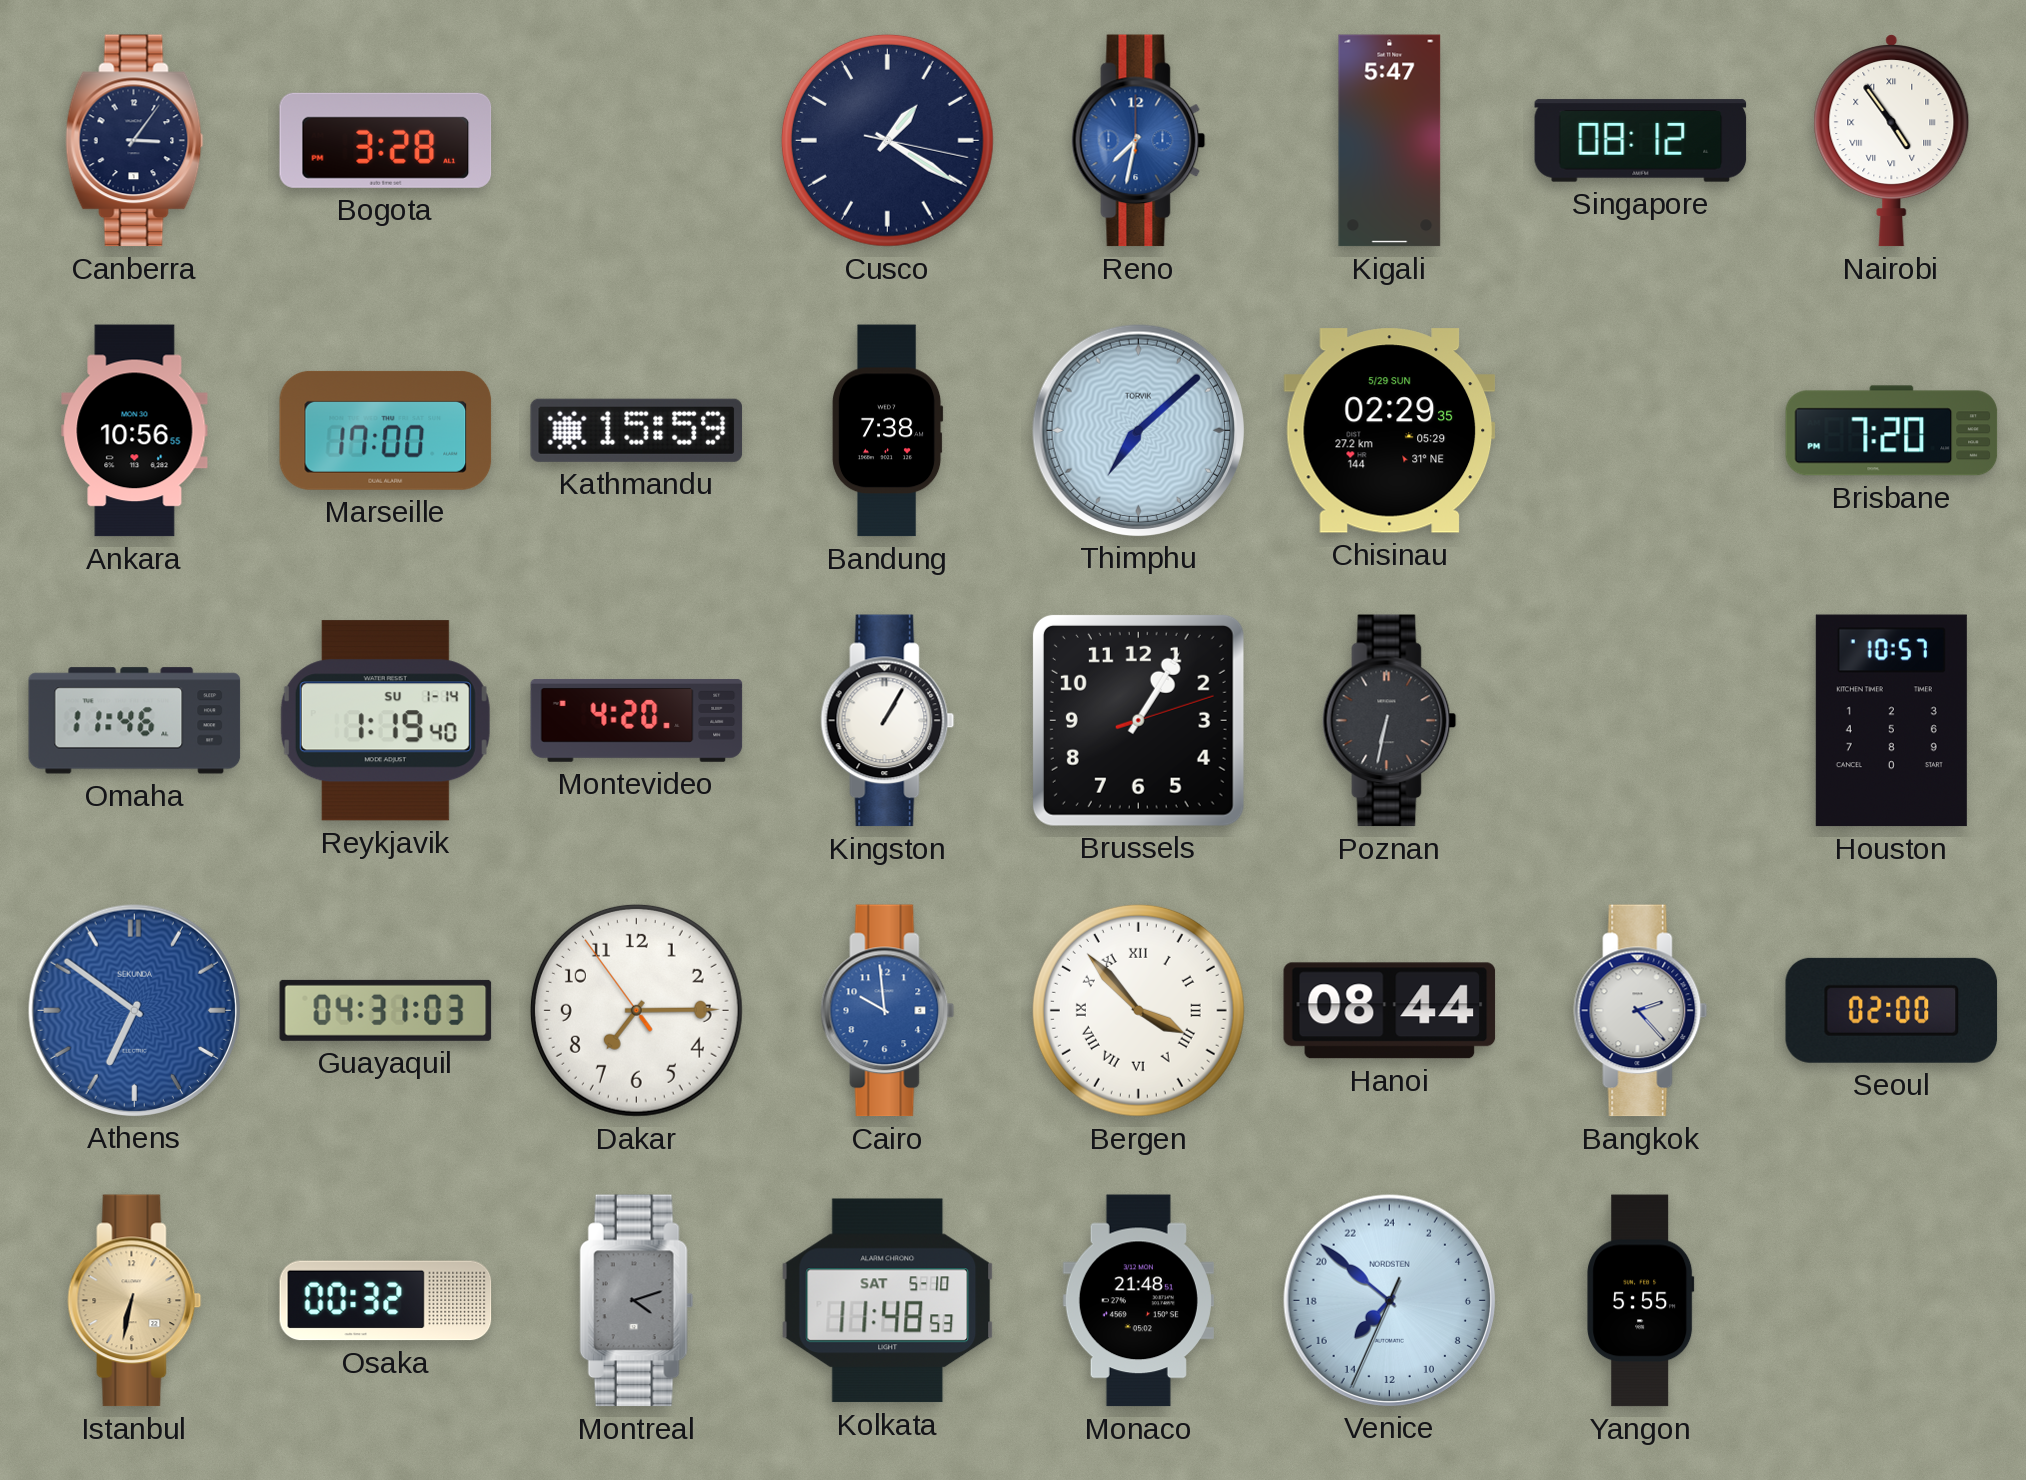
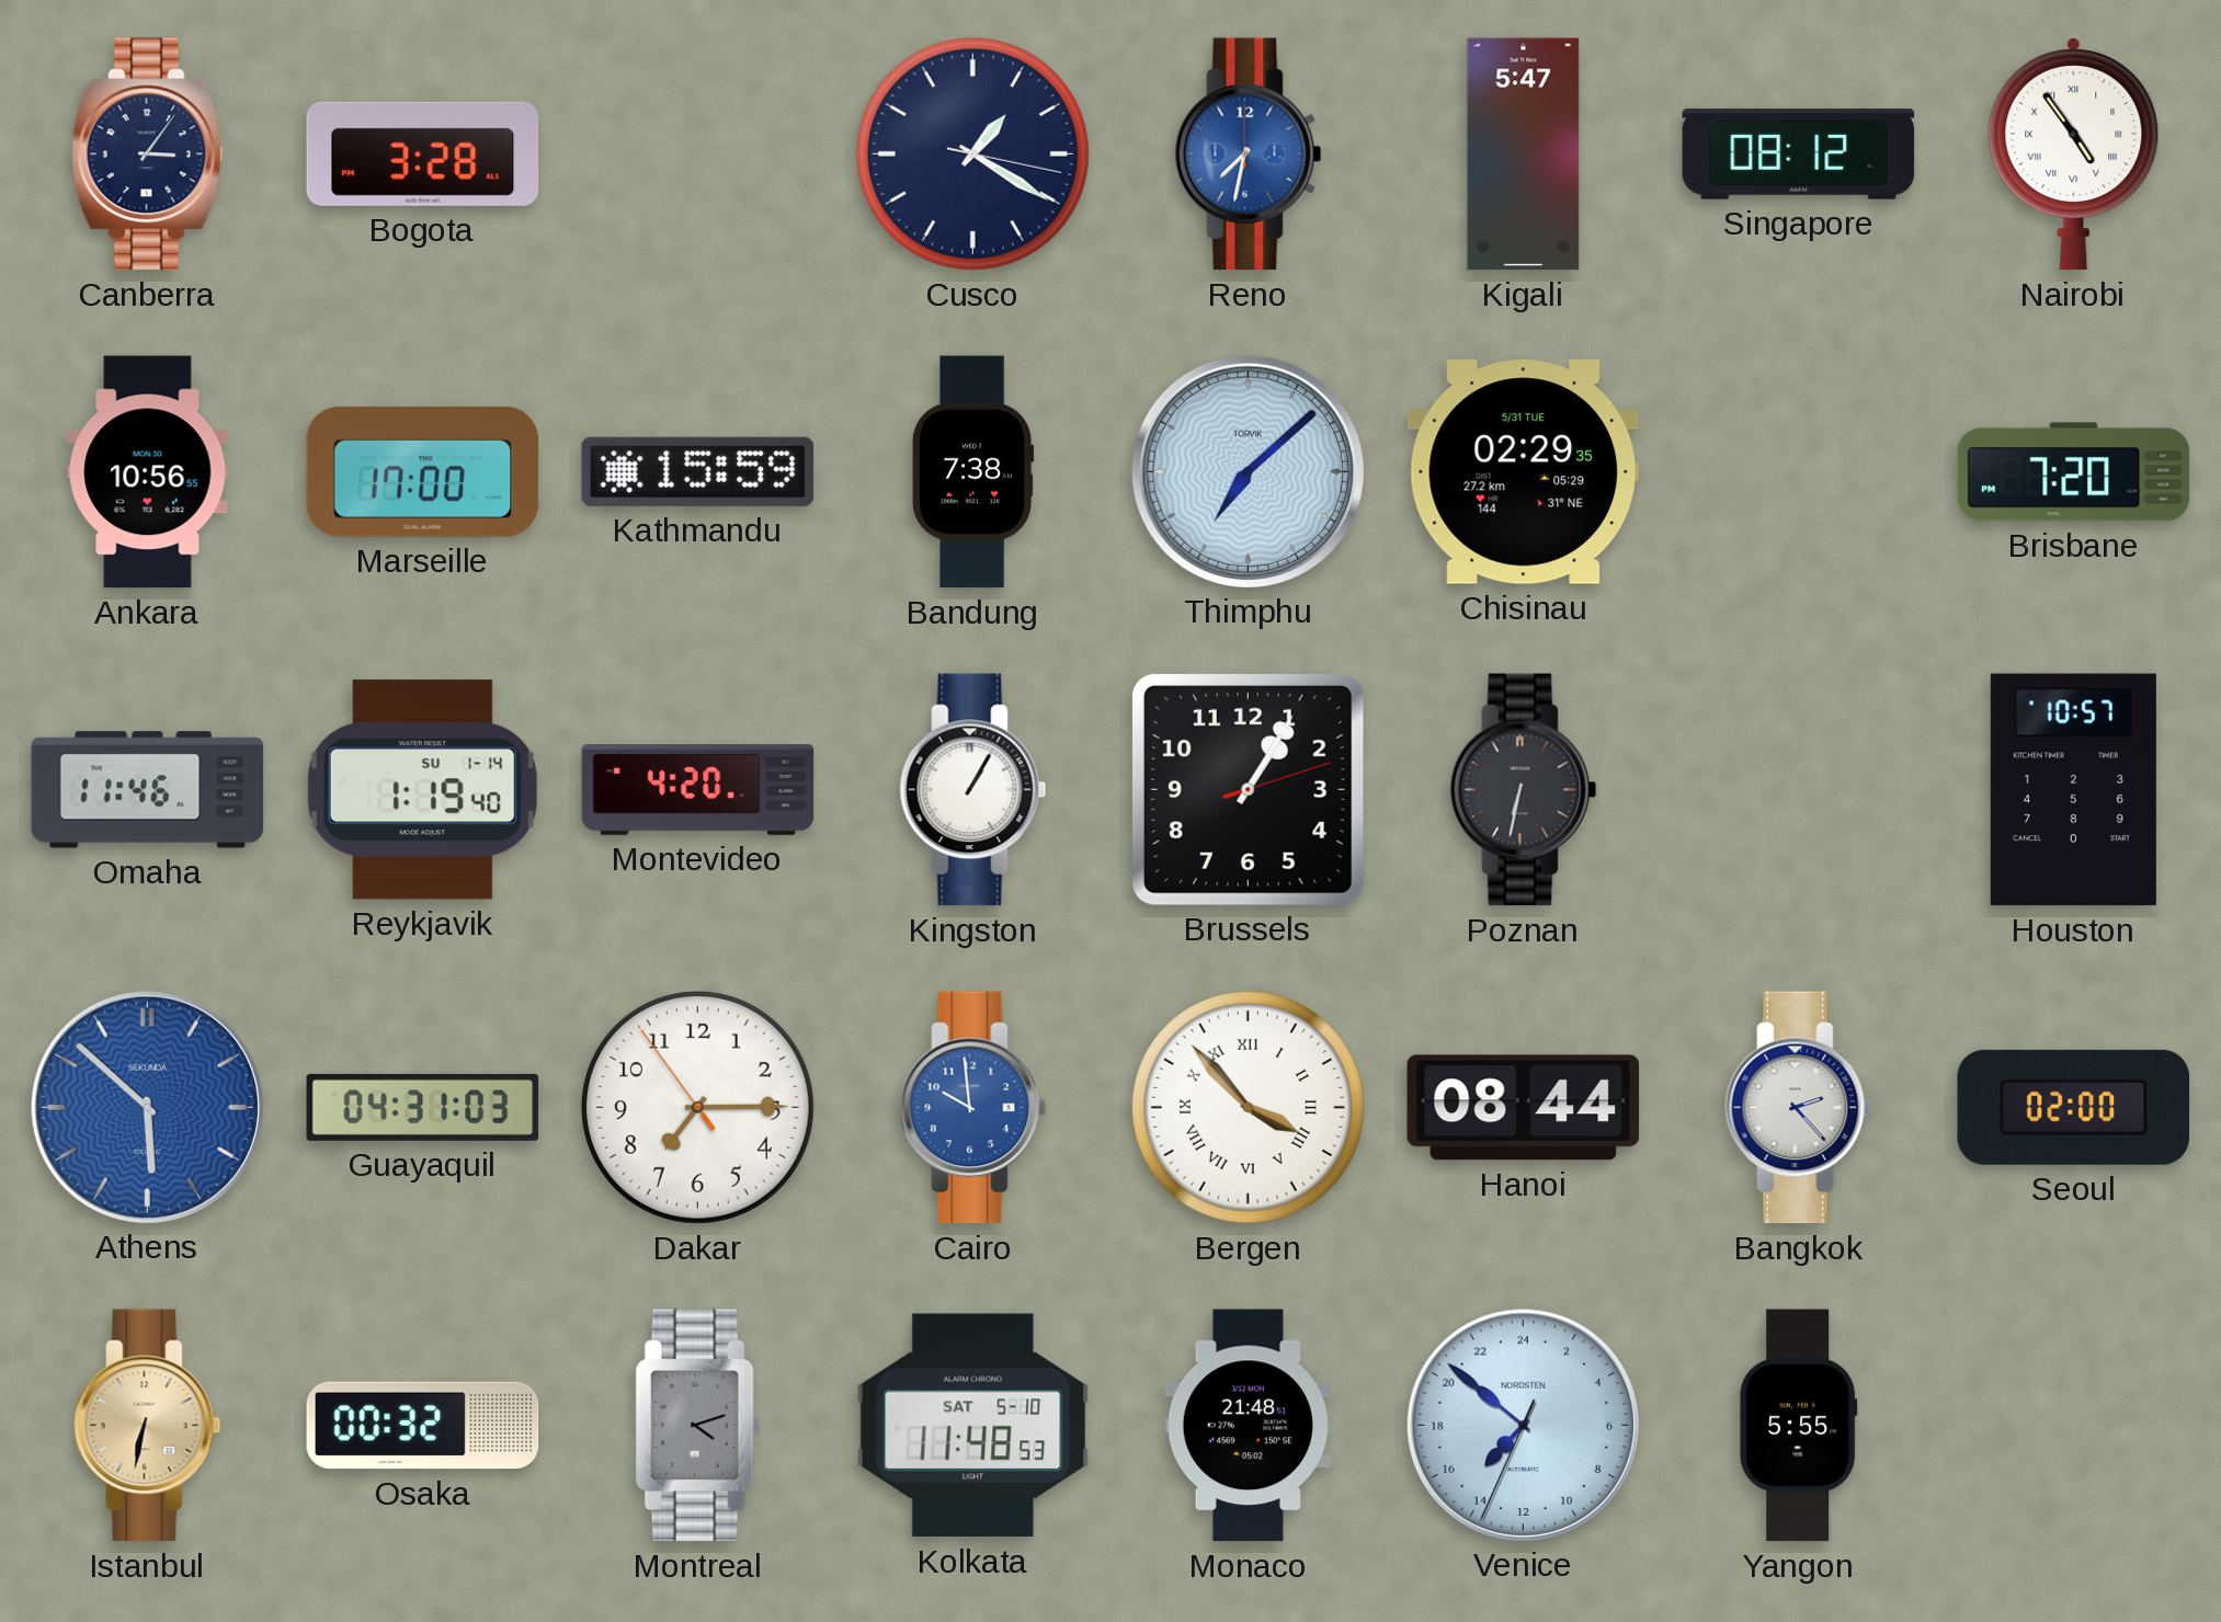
Chisinau date: 5/29 SUN -> 5/31 TUE (1524, 472)
Athens: 6:51 -> 5:52 (147, 1107)
